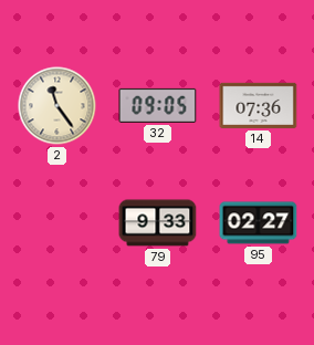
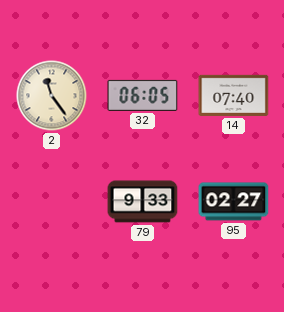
32: 09:05 -> 06:05 (143, 95)
14: 07:36 -> 07:40 (234, 95)
